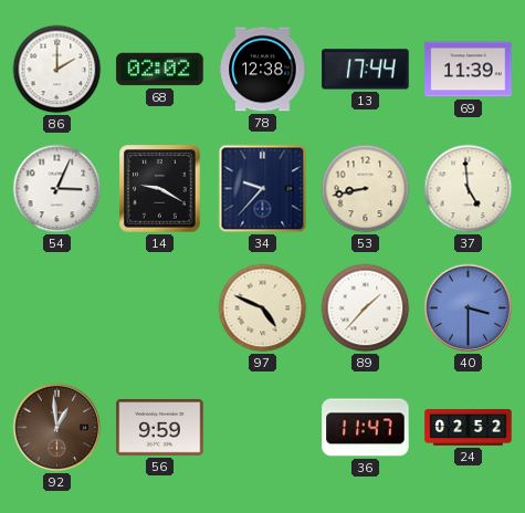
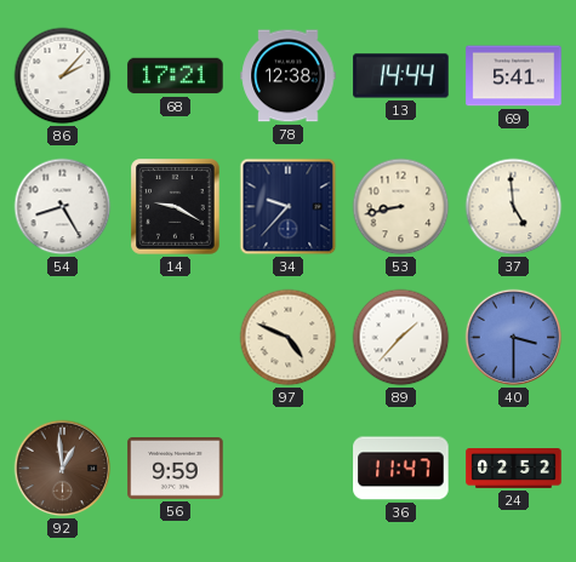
86: 2:00 -> 2:07 (63, 76)
68: 02:02 -> 17:21 (176, 76)
13: 17:44 -> 14:44 (401, 76)
69: 11:39 -> 5:41 (514, 76)
54: 3:04 -> 8:25 (63, 207)
